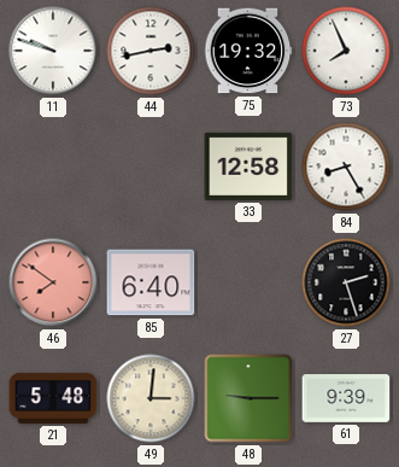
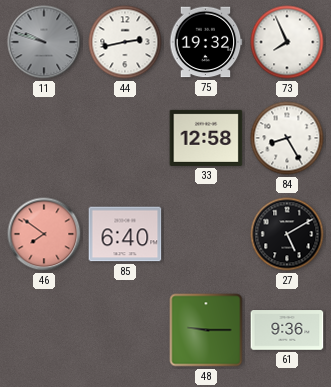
11 dial: white -> grey (44, 42)
27: 2:27 -> 5:10 (287, 234)
21: 5:48 -> none (53, 398)
49: 3:01 -> none (151, 398)
61: 9:39 -> 9:36 (287, 330)
